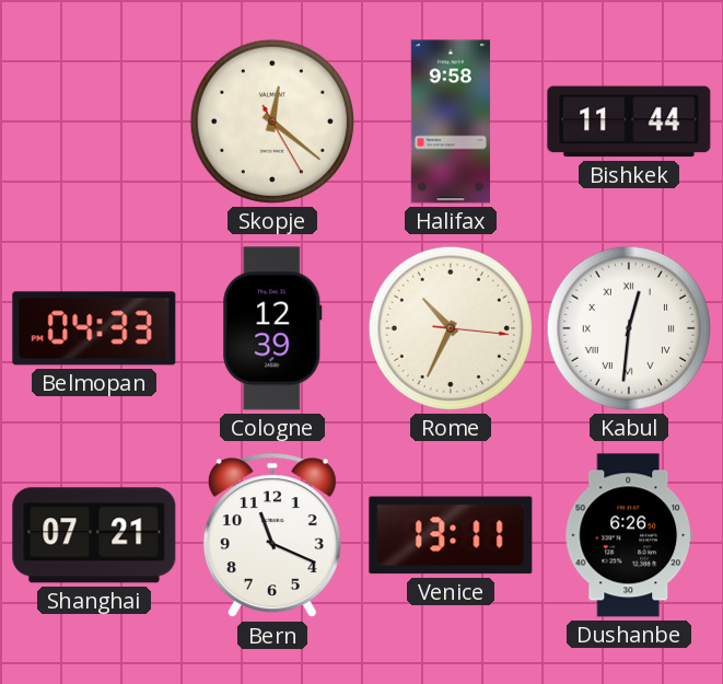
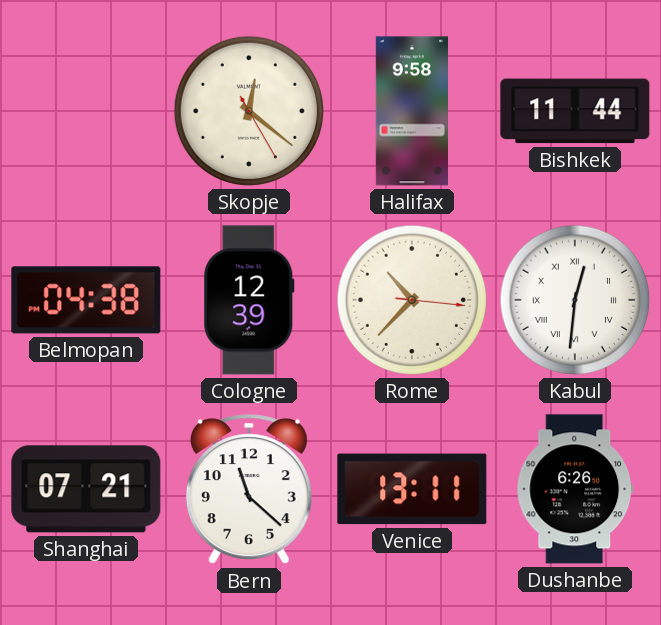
Belmopan: 04:33 -> 04:38 (86, 300)
Rome: 10:34 -> 10:37 (412, 300)
Bern: 11:19 -> 11:22 (249, 490)
